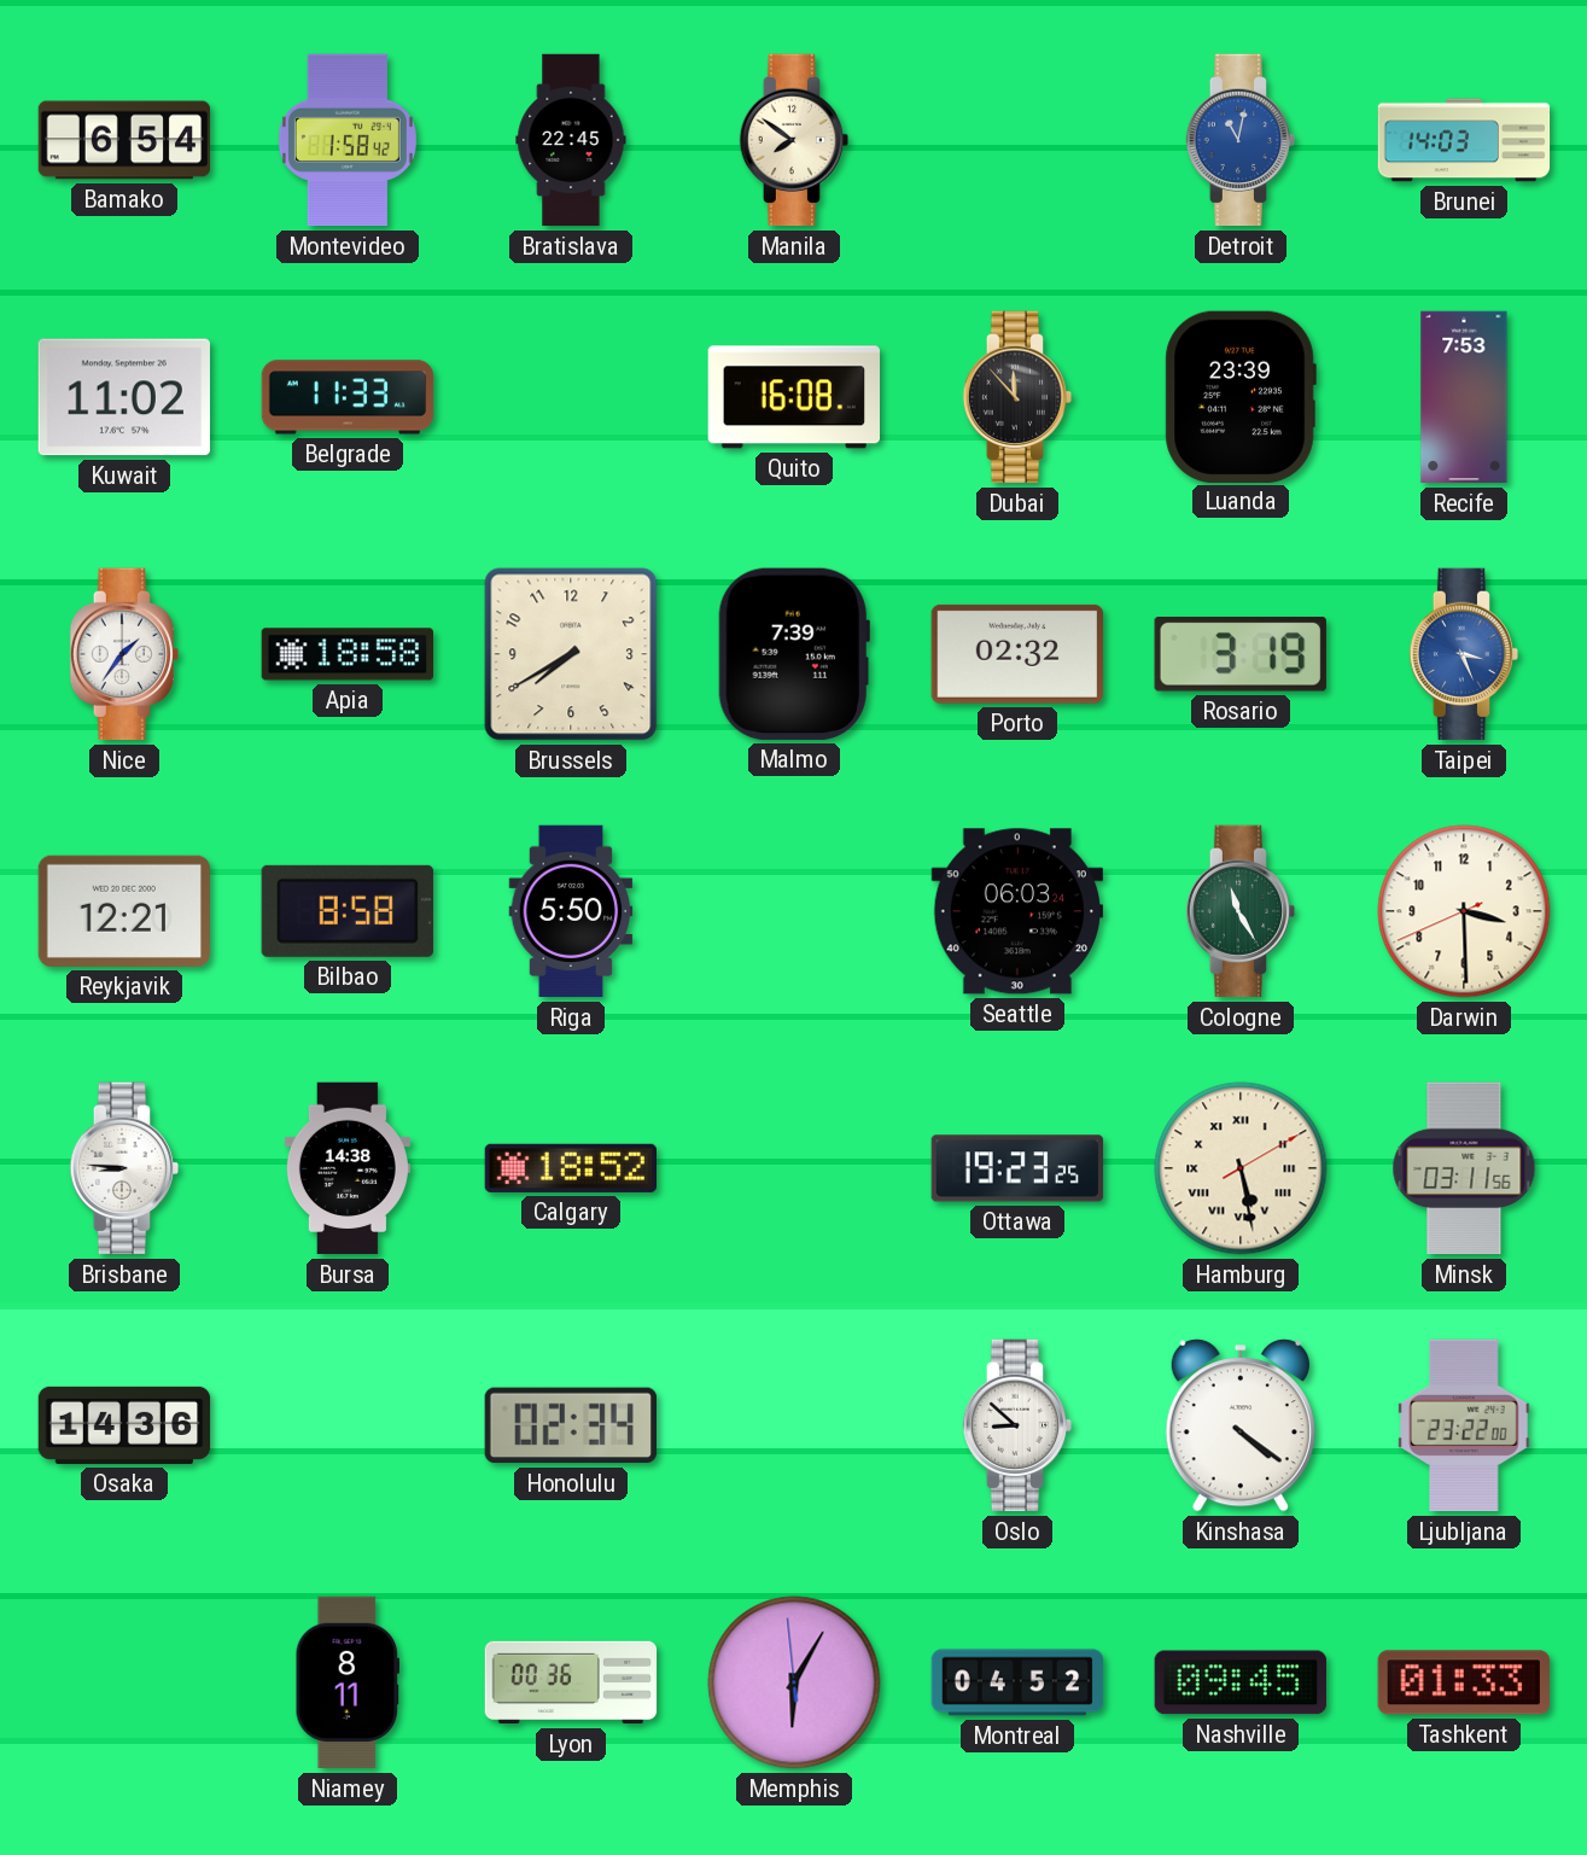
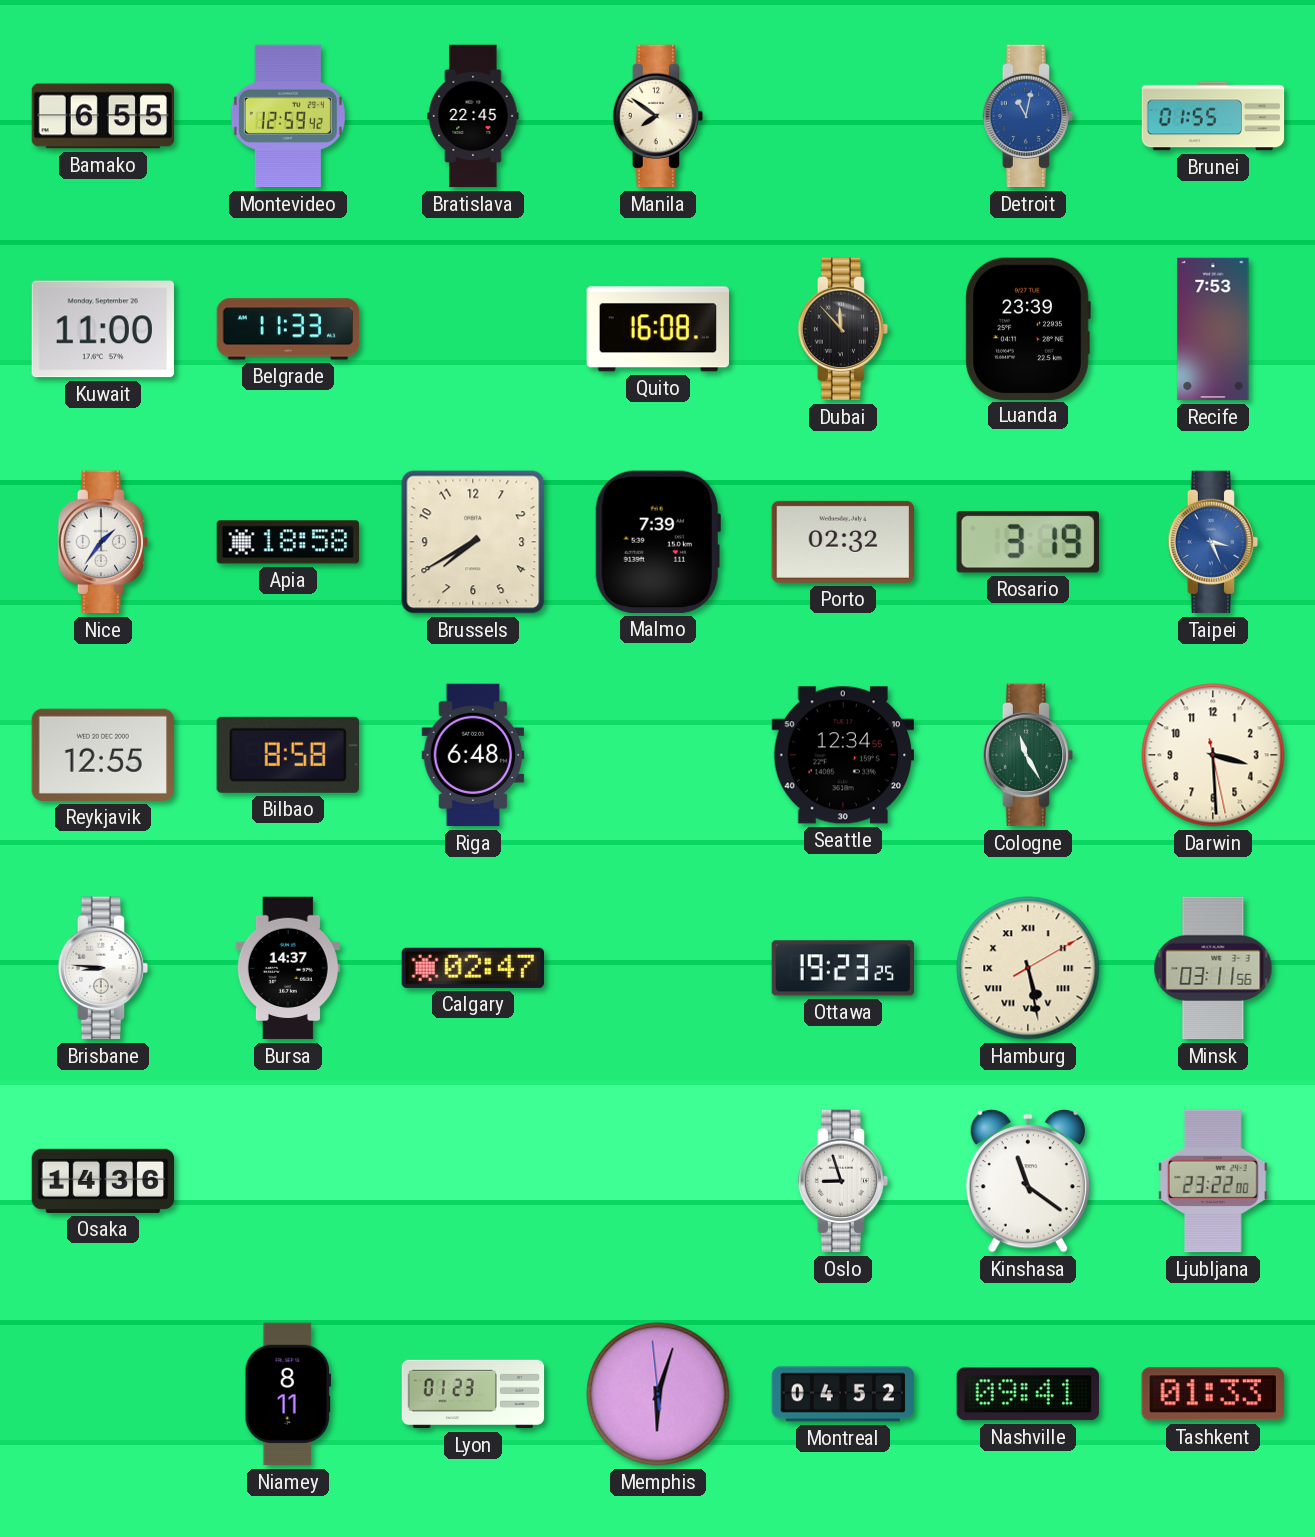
Bamako: 6:54 -> 6:55 (103, 116)
Montevideo: 1:58 -> 12:59 (288, 116)
Brunei: 14:03 -> 01:55 (1213, 116)
Kuwait: 11:02 -> 11:00 (102, 329)
Reykjavik: 12:21 -> 12:55 (102, 755)
Riga: 5:50 -> 6:48 (473, 755)
Seattle: 06:03 -> 12:34 (842, 755)
Darwin: 3:29:41 -> 3:29:28 (1213, 755)
Bursa: 14:38 -> 14:37 (288, 968)
Calgary: 18:52 -> 02:47 (472, 968)
Honolulu: 02:34 -> none (571, 1425)
Oslo: 8:52 -> 8:57 (843, 1181)
Kinshasa: 4:21 -> 11:21 (1028, 1181)
Lyon: 00:36 -> 01:23 (473, 1394)
Memphis: 6:04 -> 6:02 (658, 1394)
Nashville: 09:45 -> 09:41 (1028, 1394)
